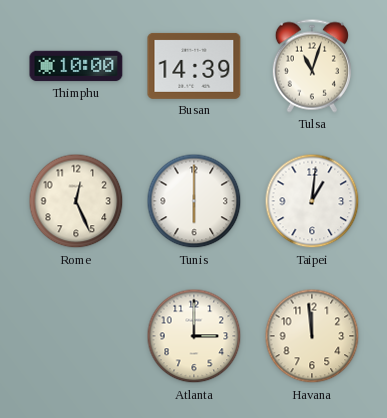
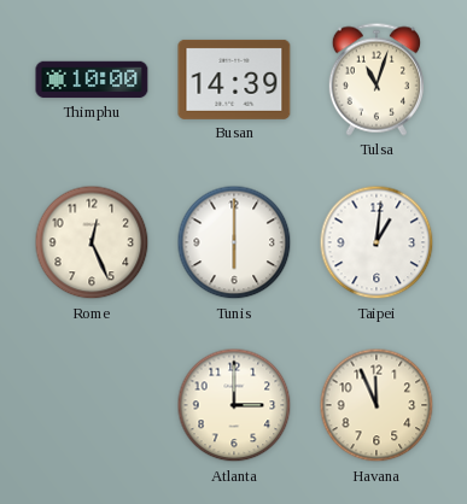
Havana: 11:59 -> 11:56 (376, 405)
